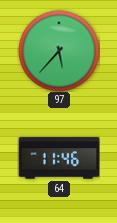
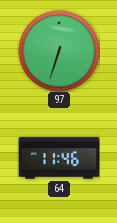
97: 5:37 -> 6:33 (59, 51)
